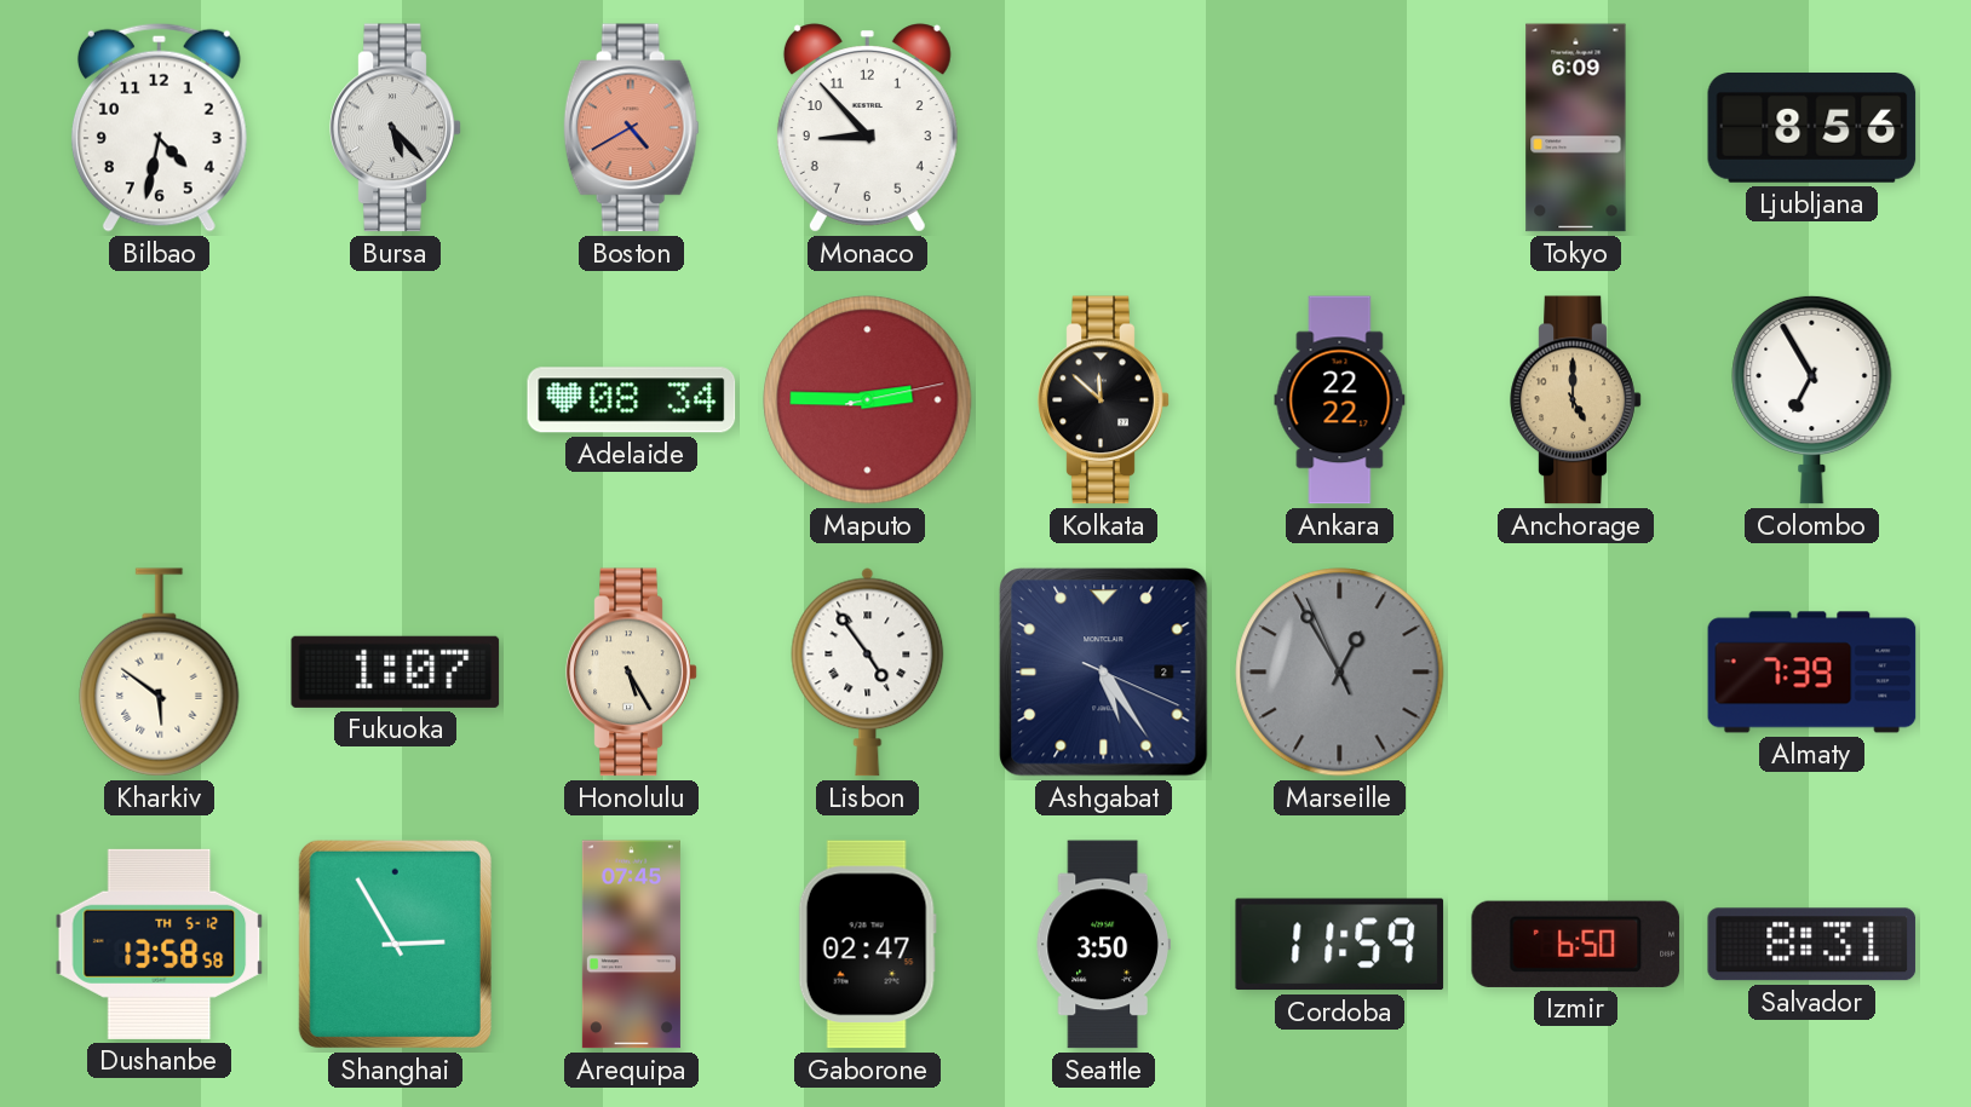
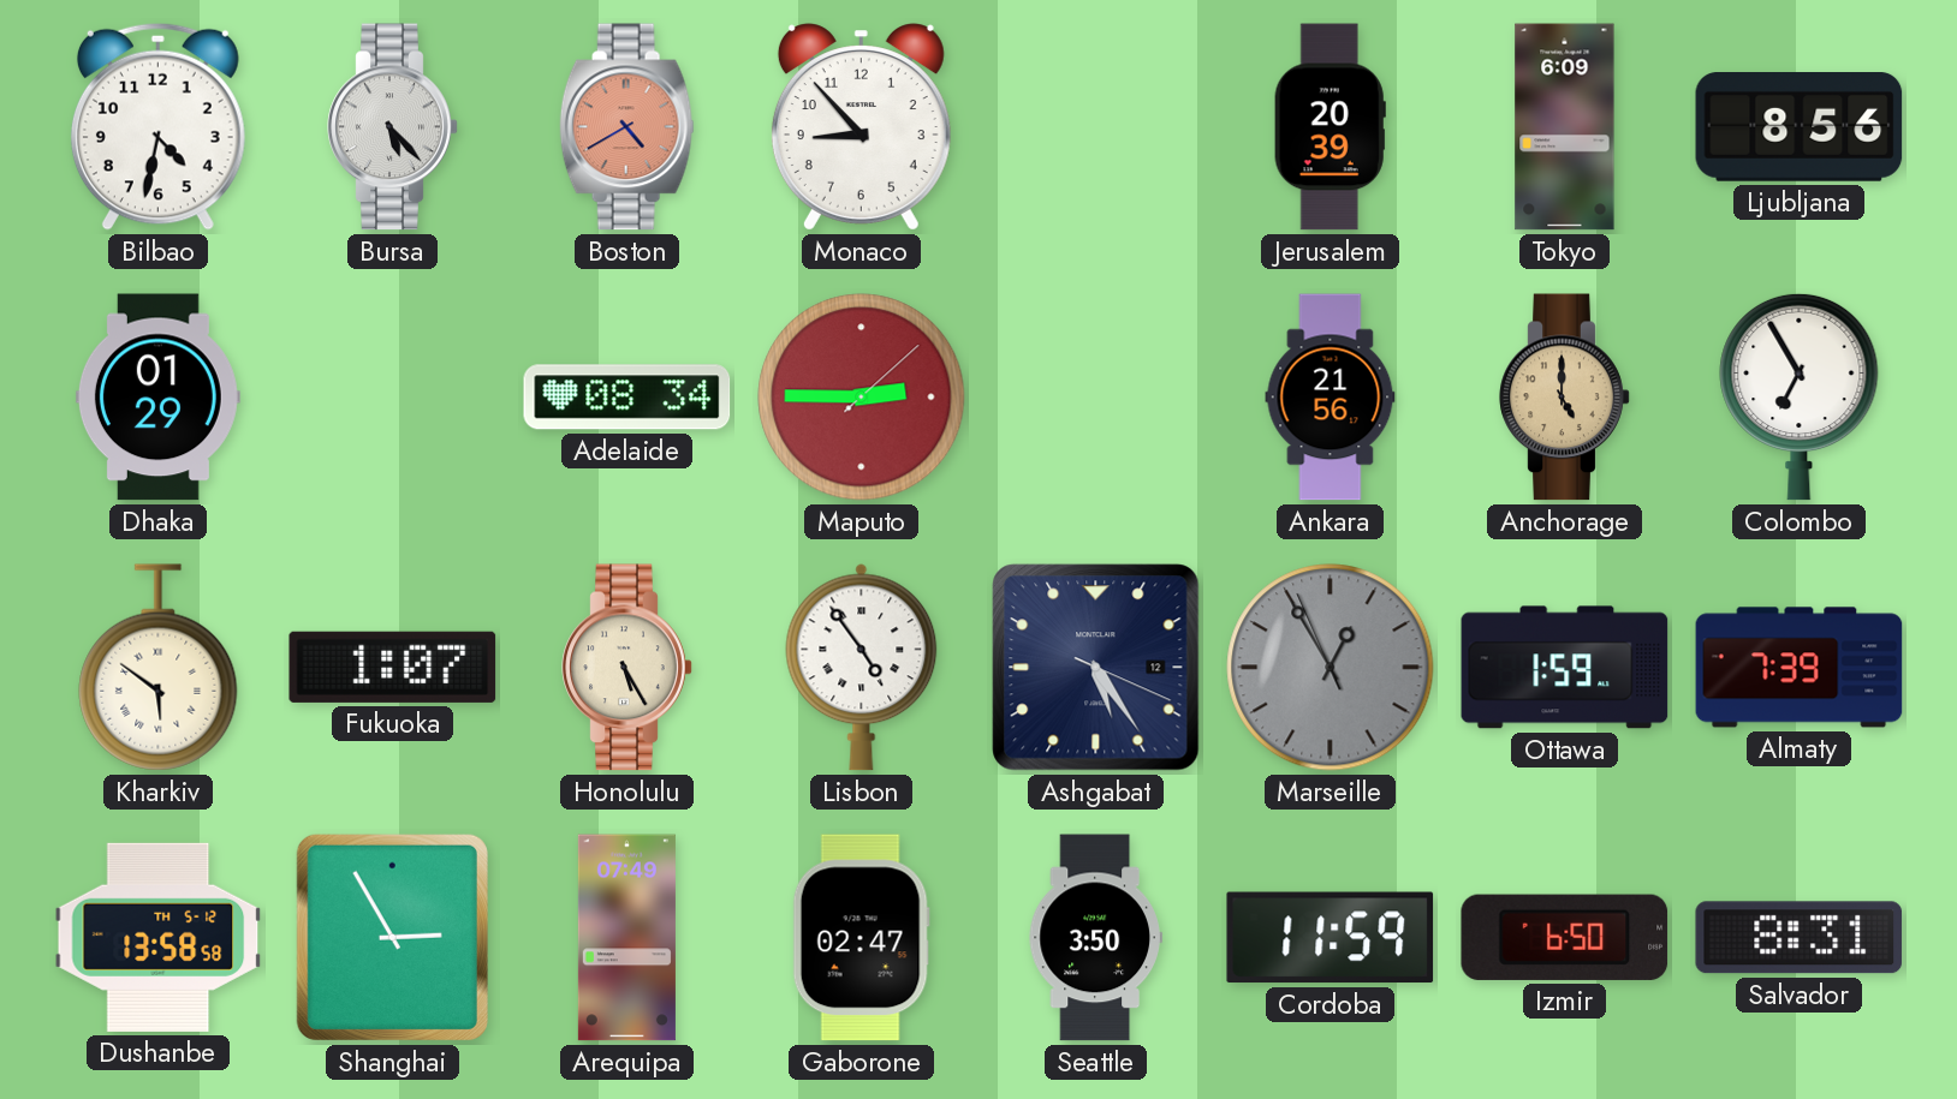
Jerusalem: none -> 20:39 (1330, 127)
Dhaka: none -> 01:29 (157, 398)
Maputo: 2:45:13 -> 2:45:08 (862, 398)
Kolkata: 11:52 -> none (1104, 400)
Ankara: 22:22 -> 21:56 (1331, 398)
Ashgabat date: 2 -> 12 (1096, 668)
Ottawa: none -> 1:59 (1565, 668)
Arequipa: 07:45 -> 07:49 (626, 938)
